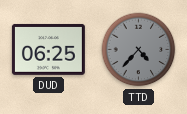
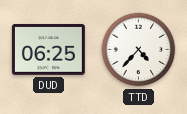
TTD dial: grey -> white (139, 50)
